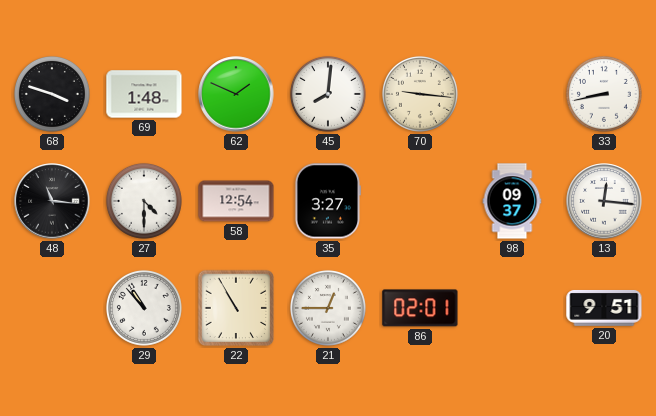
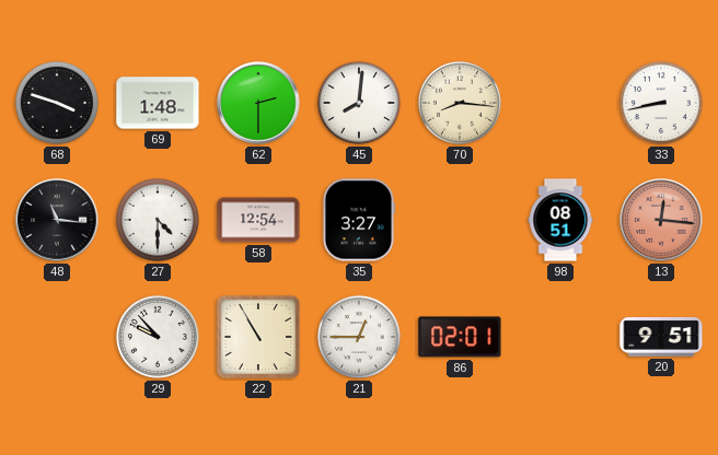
62: 1:49 -> 2:30 (258, 103)
70: 9:16 -> 8:16 (460, 103)
98: 09:37 -> 08:51 (560, 220)
13 dial: white -> salmon (661, 220)
29: 10:53 -> 9:53 (158, 337)
